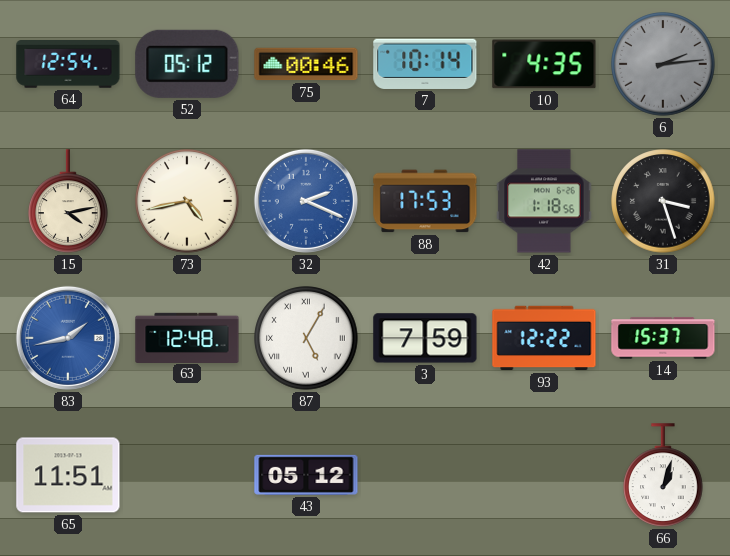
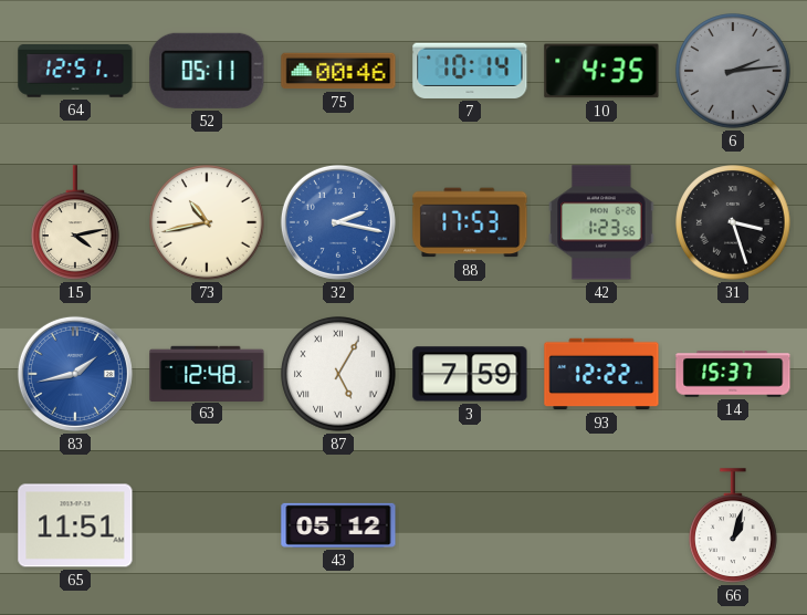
64: 12:54 -> 12:51 (75, 71)
52: 05:12 -> 05:11 (207, 71)
73: 4:43 -> 10:43 (207, 222)
32: 2:19 -> 2:17 (338, 222)
42: 1:18 -> 1:23 (601, 222)
